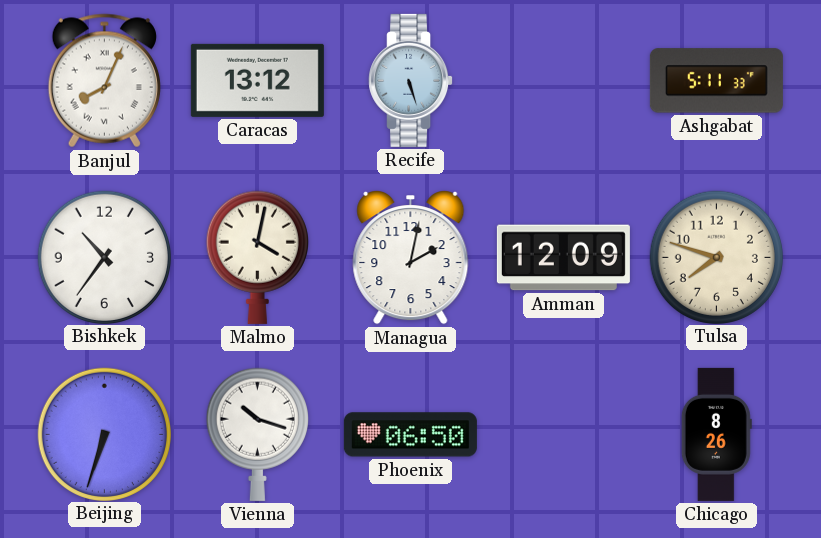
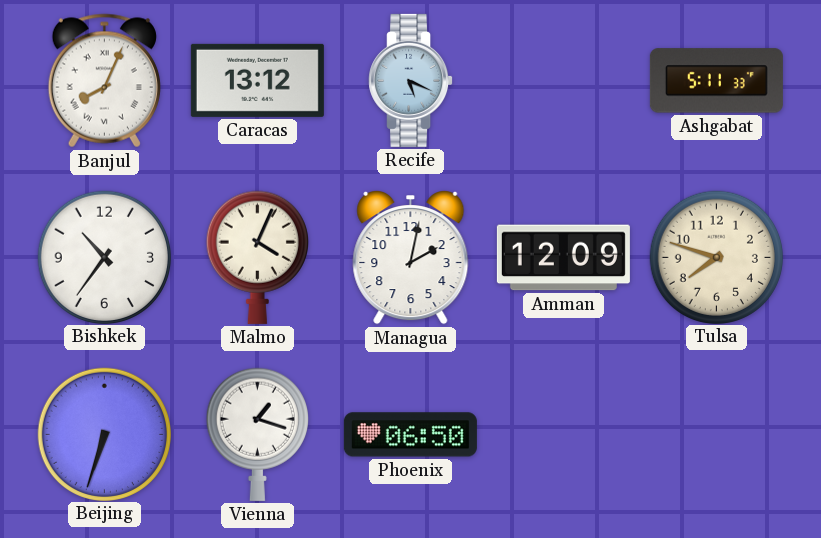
Recife: 5:27 -> 5:19 (411, 80)
Malmo: 4:02 -> 4:04 (257, 257)
Vienna: 10:18 -> 1:18 (257, 434)
Chicago: 8:26 -> none (716, 434)
